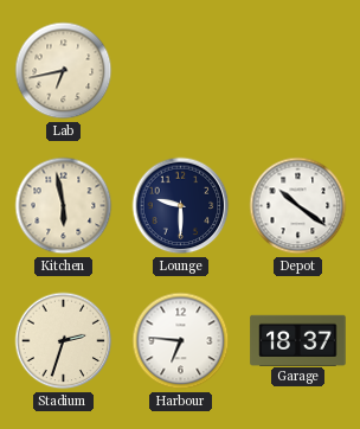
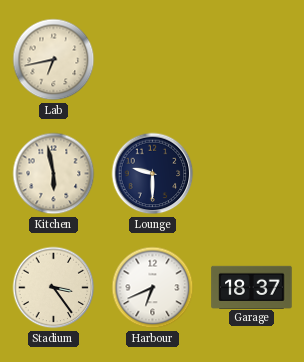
Depot: 10:21 -> none (298, 206)
Stadium: 2:33 -> 3:24 (54, 288)
Harbour: 6:46 -> 6:41 (153, 288)
